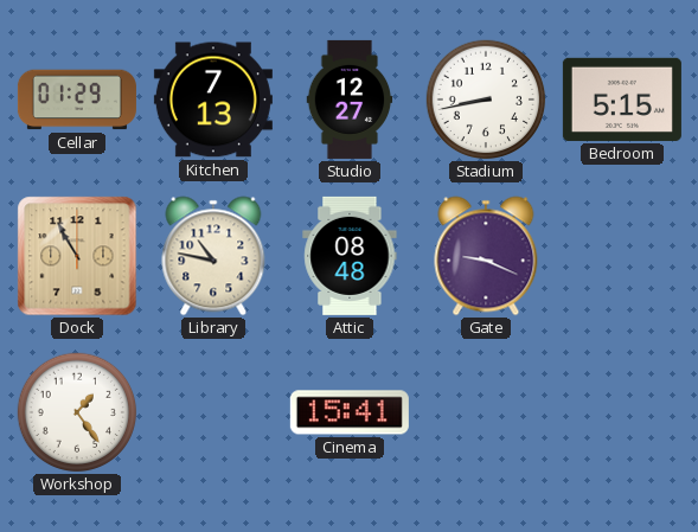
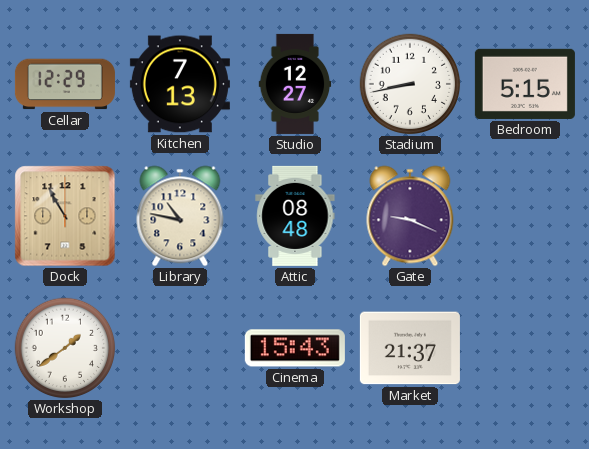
Cellar: 01:29 -> 12:29 (65, 84)
Workshop: 1:24 -> 1:39 (65, 348)
Cinema: 15:41 -> 15:43 (295, 348)
Market: none -> 21:37 (410, 348)
